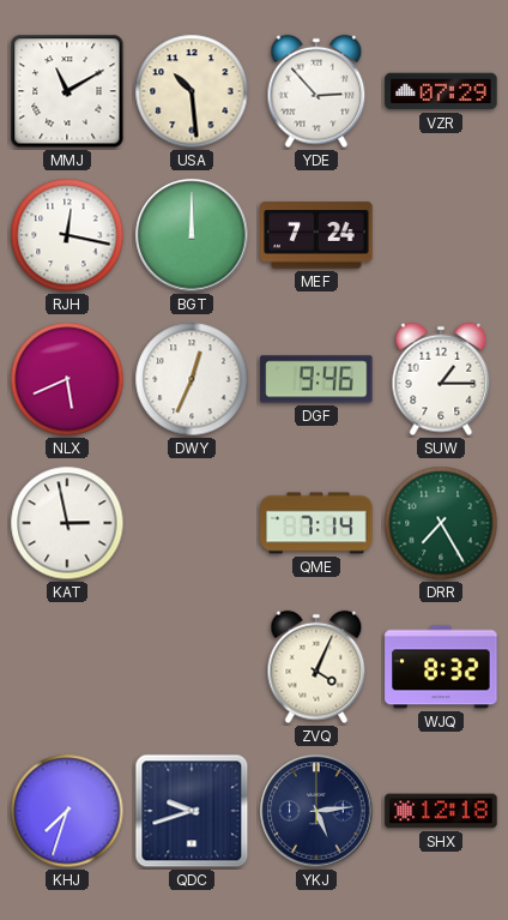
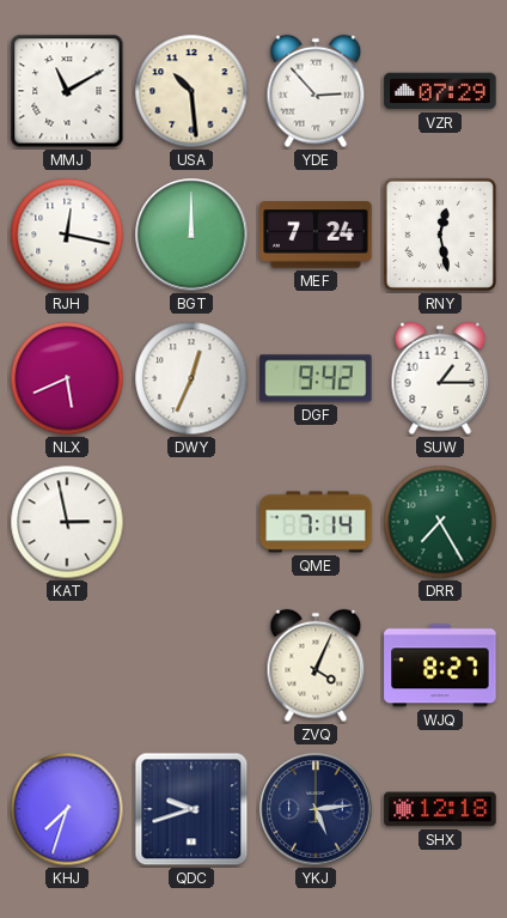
RNY: none -> 12:28 (440, 235)
DGF: 9:46 -> 9:42 (316, 378)
WJQ: 8:32 -> 8:27 (440, 665)
